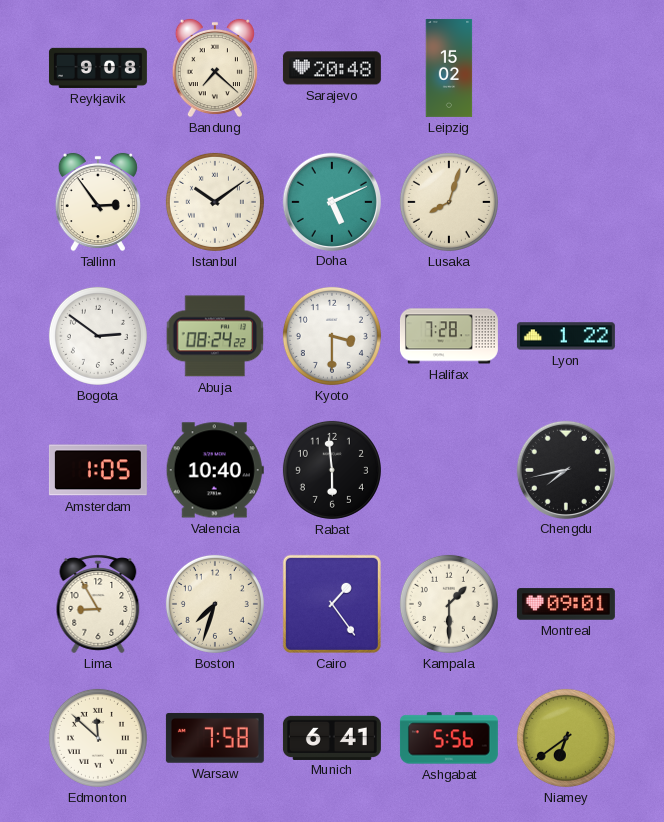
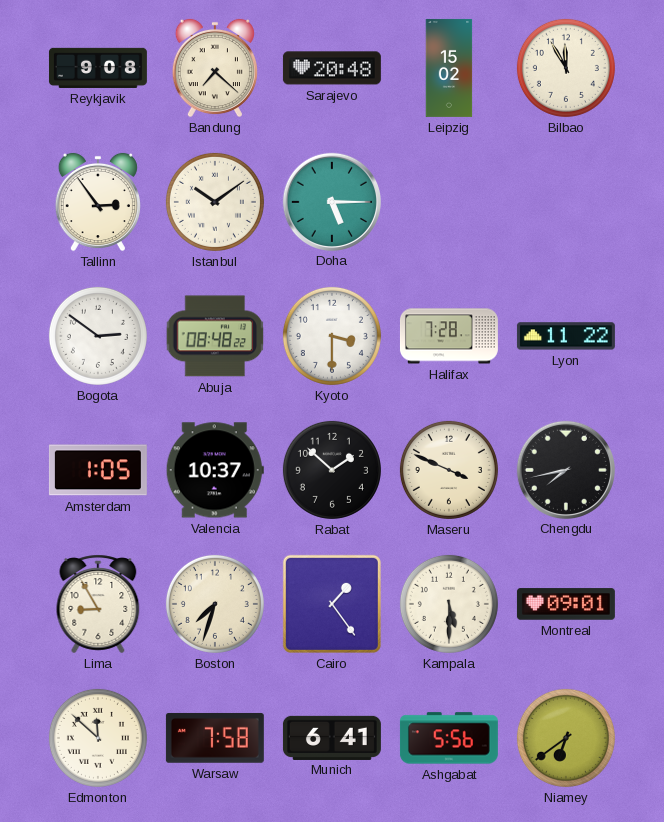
Bilbao: none -> 11:55 (566, 68)
Doha: 5:11 -> 5:15 (331, 201)
Lusaka: 8:03 -> none (449, 202)
Abuja: 08:24 -> 08:48 (215, 336)
Lyon: 1:22 -> 11:22 (566, 336)
Valencia: 10:40 -> 10:37 (215, 470)
Rabat: 5:59 -> 1:52 (332, 470)
Maseru: none -> 3:49 (449, 470)
Kampala: 1:30 -> 5:30 (449, 604)
